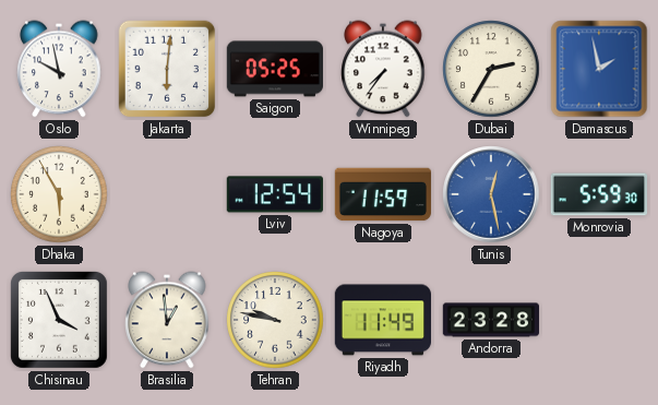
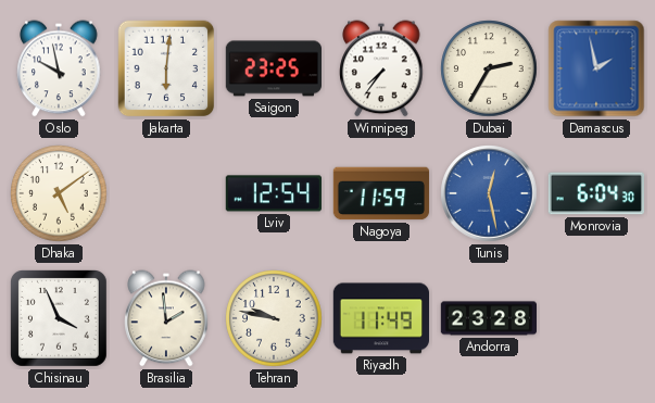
Saigon: 05:25 -> 23:25 (273, 68)
Dhaka: 5:55 -> 5:09 (59, 193)
Monrovia: 5:59 -> 6:04 (595, 193)
Brasilia: 12:59 -> 1:59 (166, 318)
